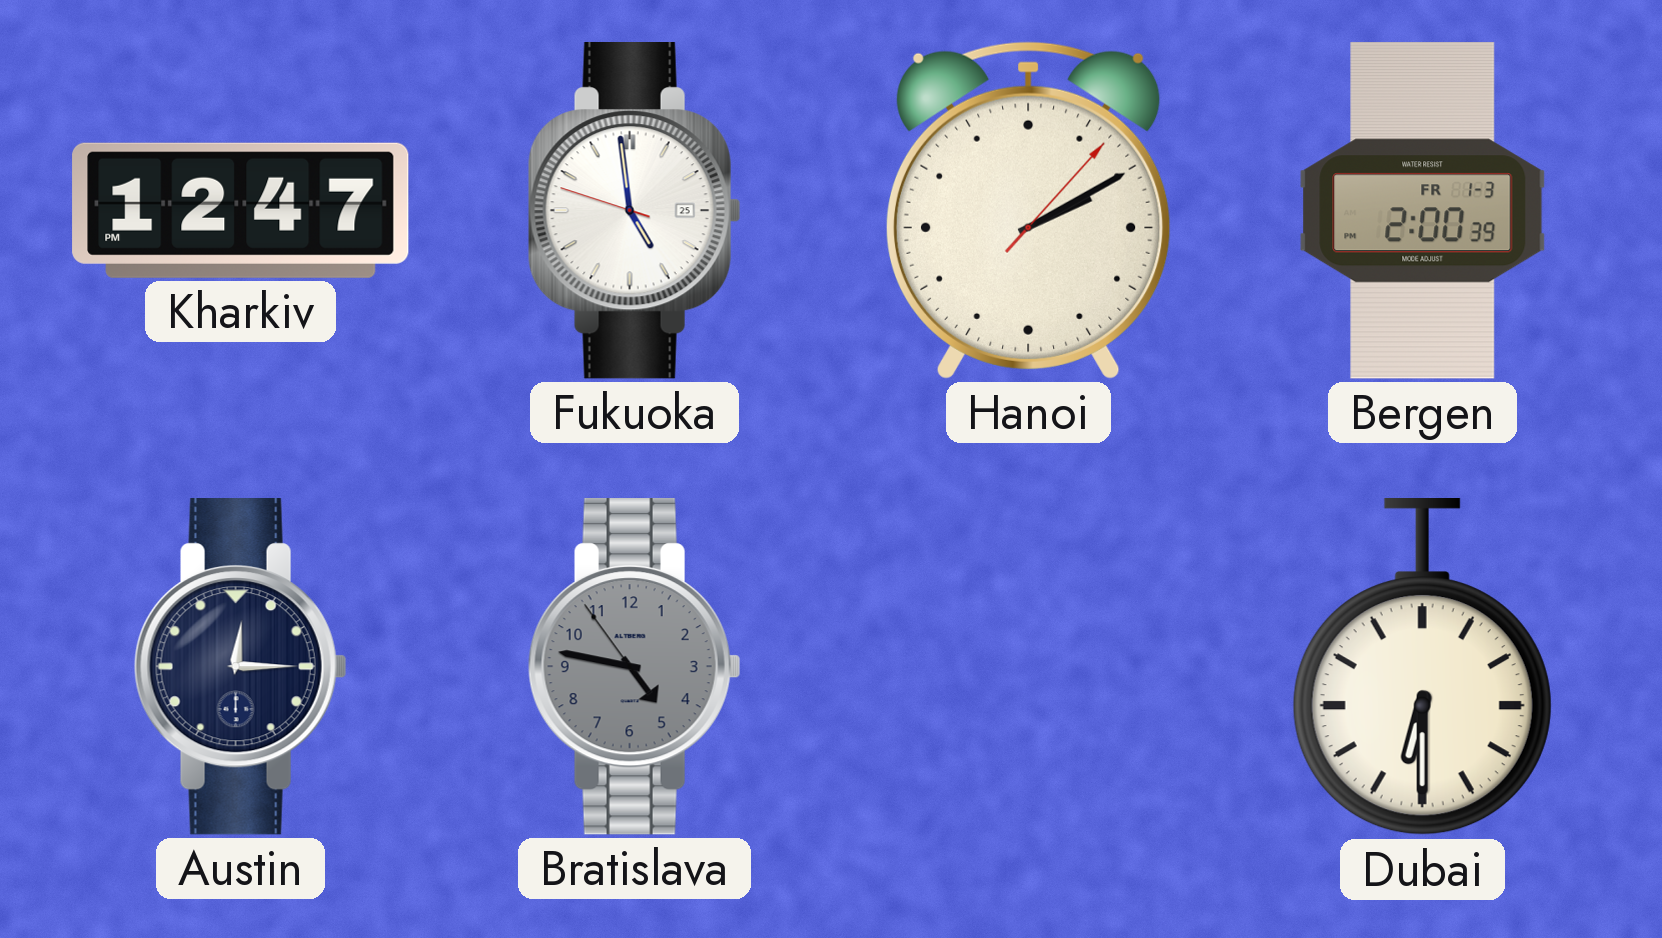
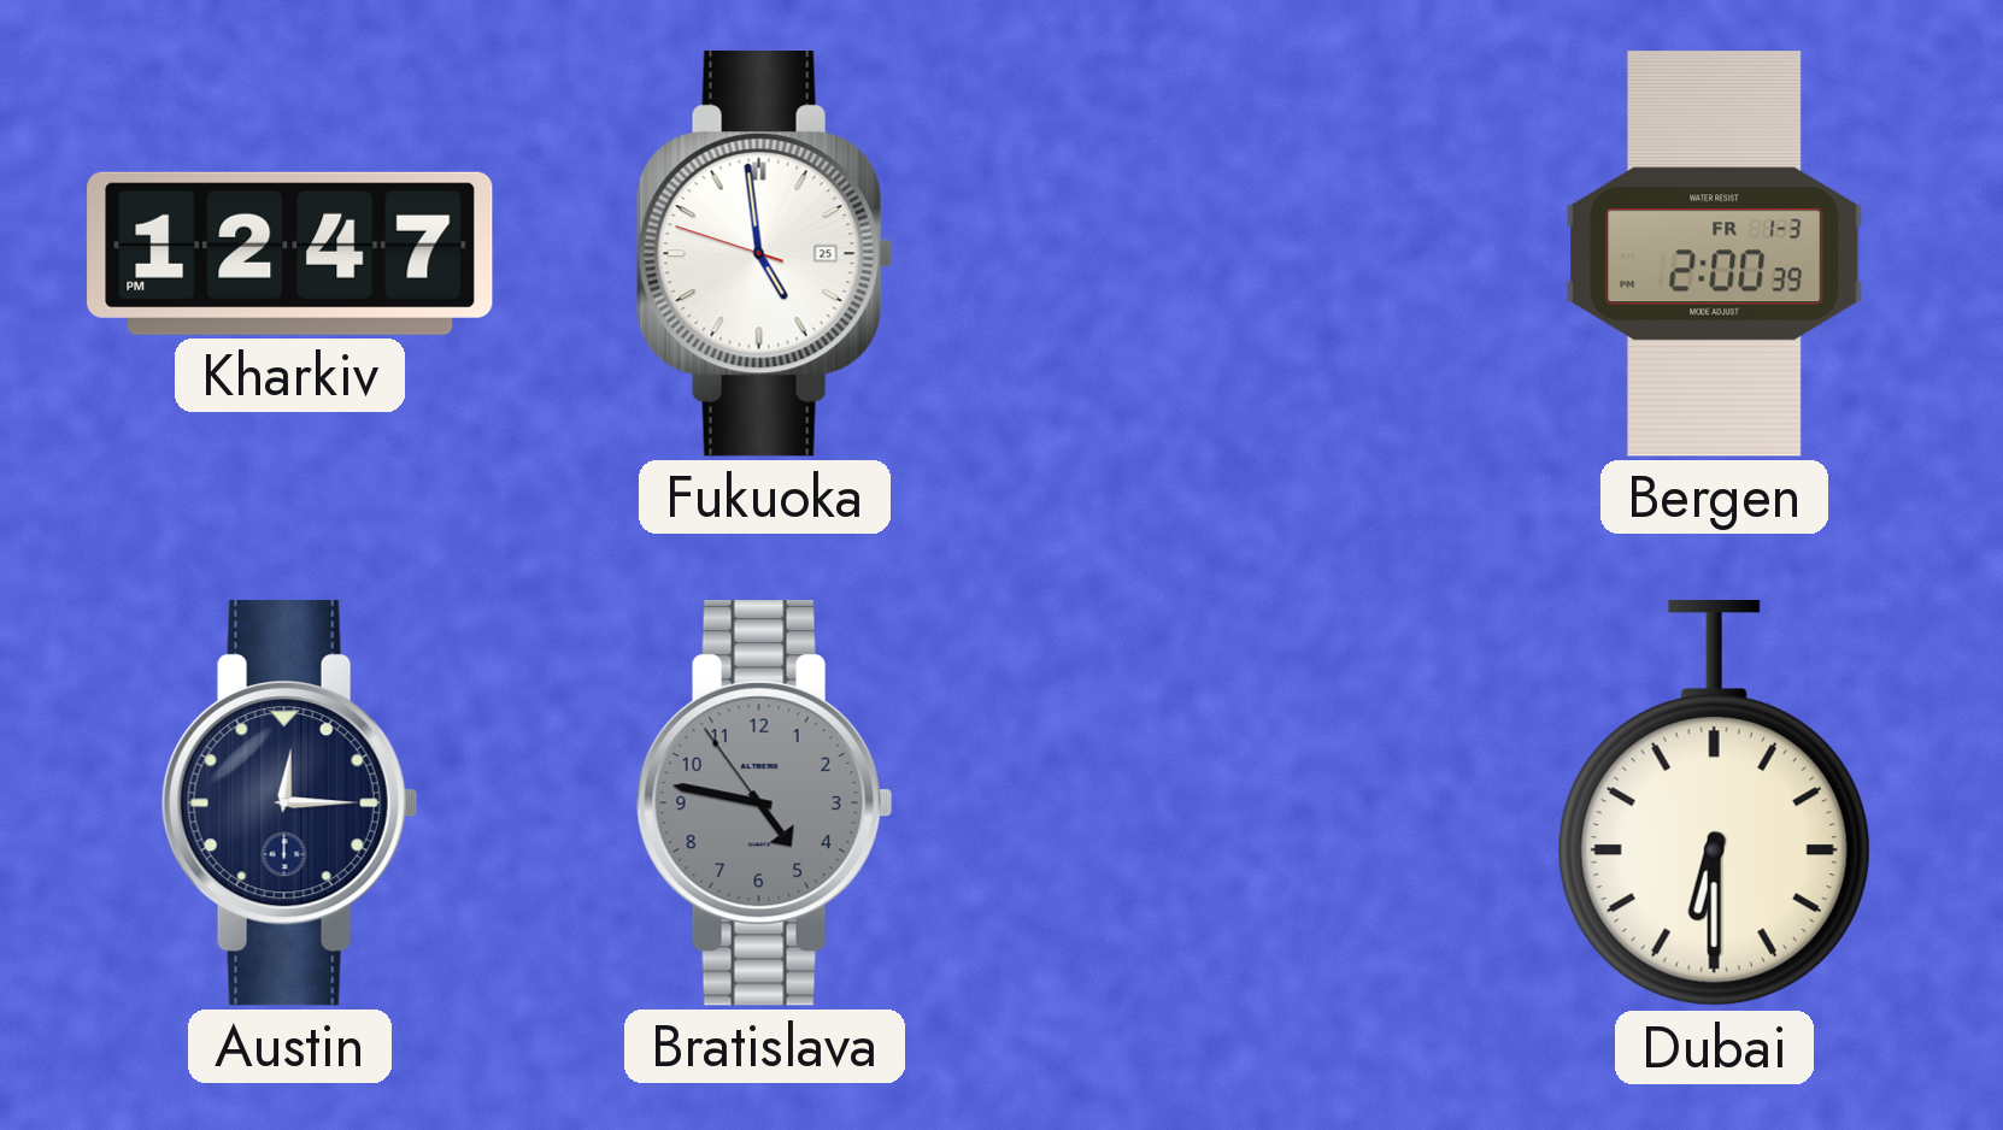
Hanoi: 2:10 -> none (1028, 210)
